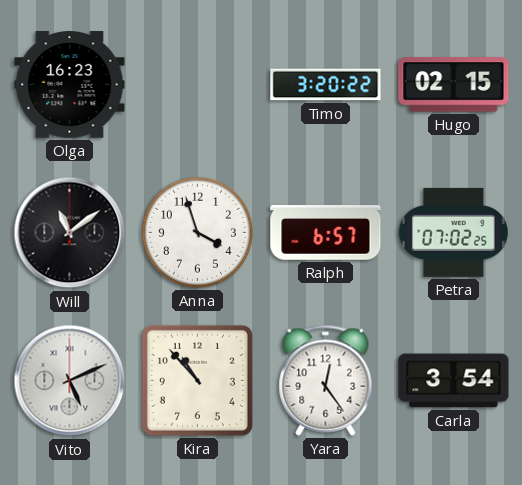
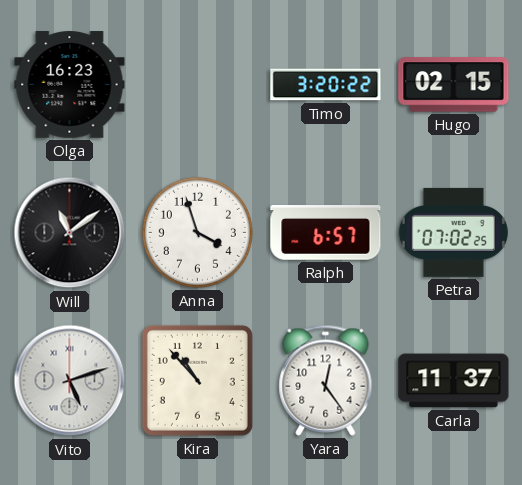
Vito: 5:11 -> 5:12 (70, 381)
Carla: 3:54 -> 11:37 (454, 381)
